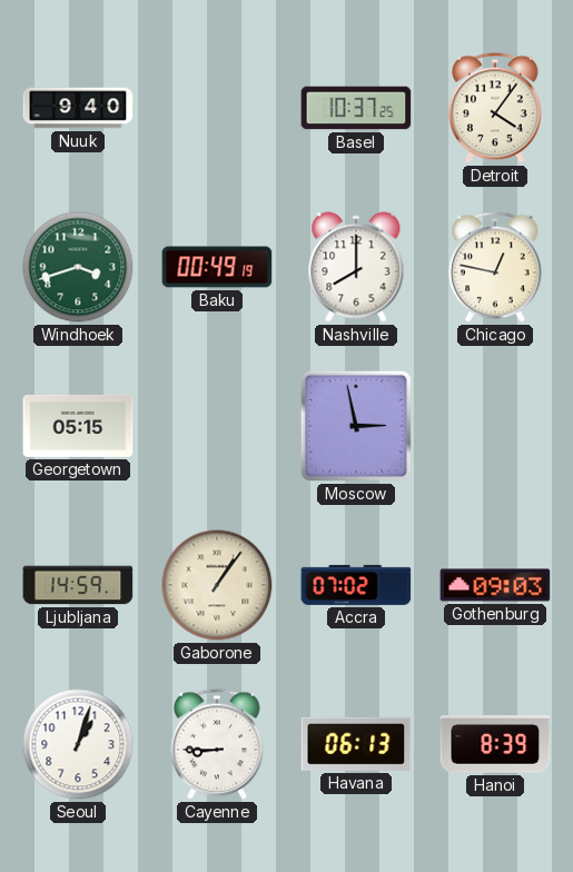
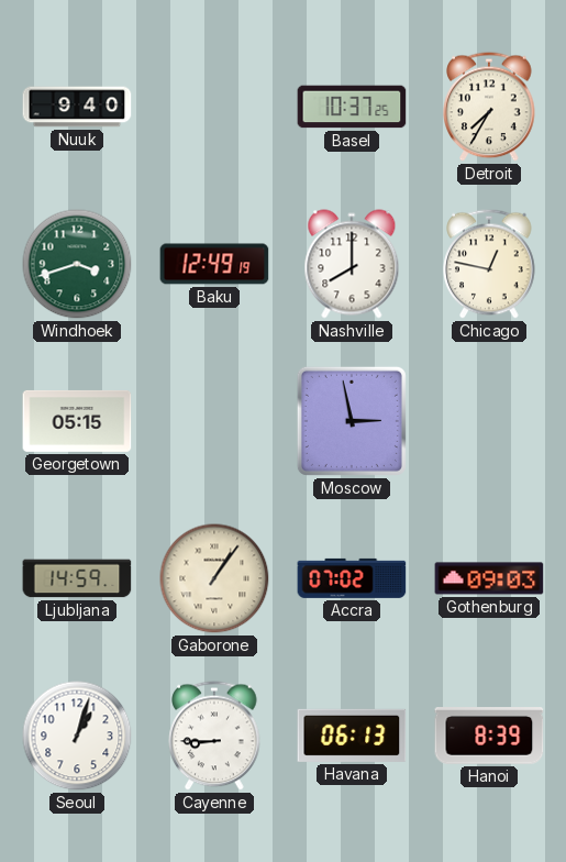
Detroit: 4:06 -> 7:35 (489, 107)
Baku: 00:49 -> 12:49 (214, 264)
